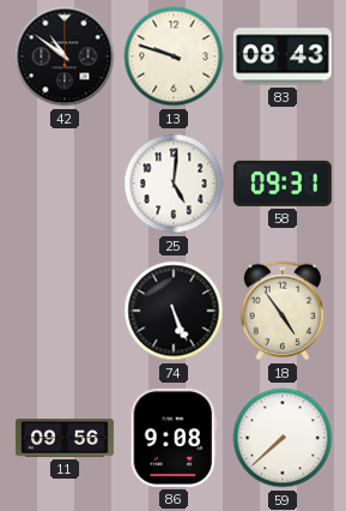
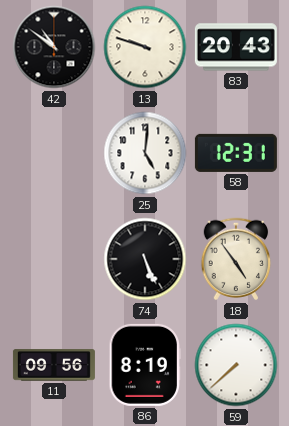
83: 08:43 -> 20:43 (236, 47)
58: 09:31 -> 12:31 (236, 153)
86: 9:08 -> 8:19 (144, 365)
